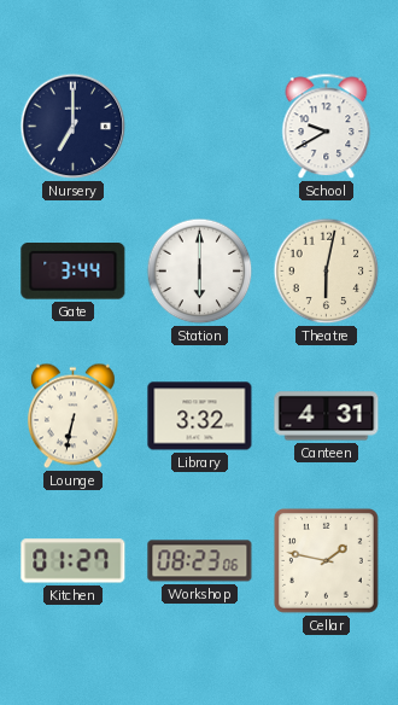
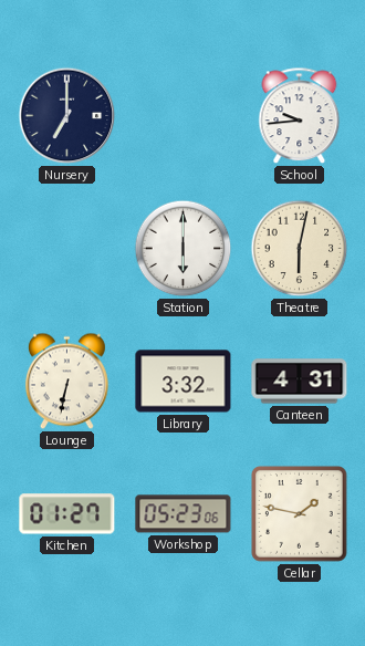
School: 9:40 -> 9:44 (300, 116)
Gate: 3:44 -> none (74, 272)
Workshop: 08:23 -> 05:23 (184, 514)
